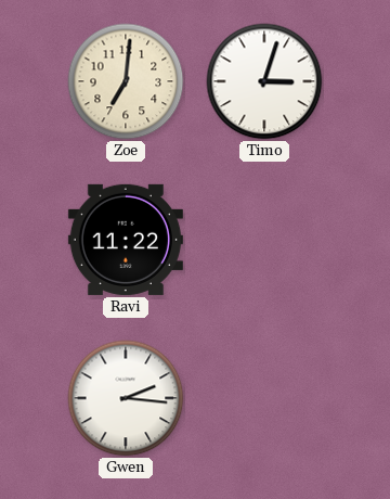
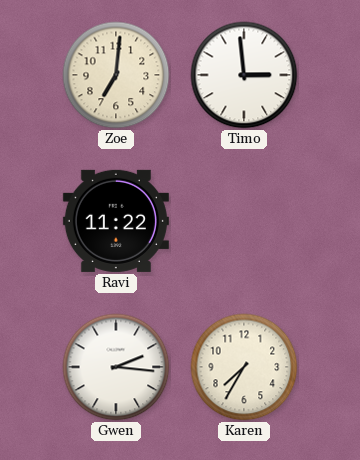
Timo: 3:03 -> 2:59 (244, 75)
Karen: none -> 7:35 (244, 367)
